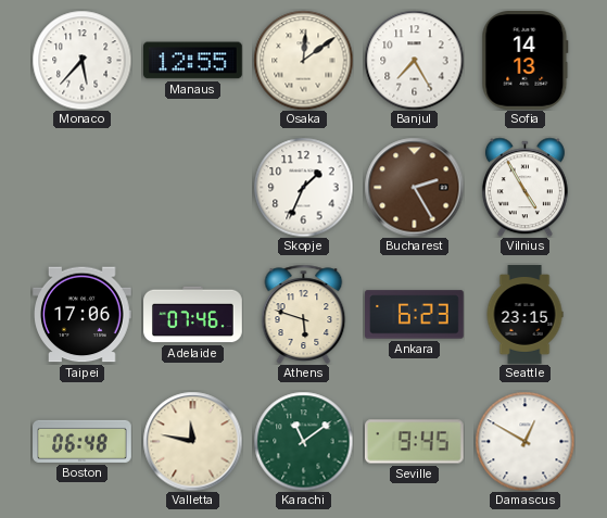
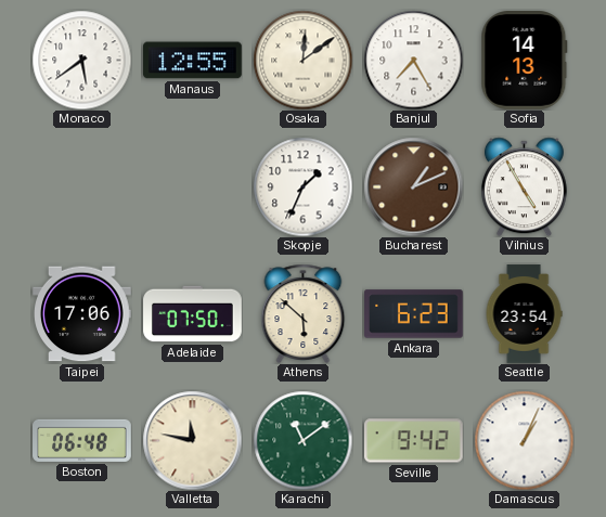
Monaco: 5:37 -> 5:39 (81, 60)
Bucharest: 2:25 -> 1:11 (413, 186)
Adelaide: 07:46 -> 07:50 (193, 314)
Athens: 5:48 -> 5:52 (304, 313)
Seattle: 23:15 -> 23:54 (524, 314)
Seville: 9:45 -> 9:42 (414, 441)
Damascus: 12:50 -> 1:04 (524, 440)
